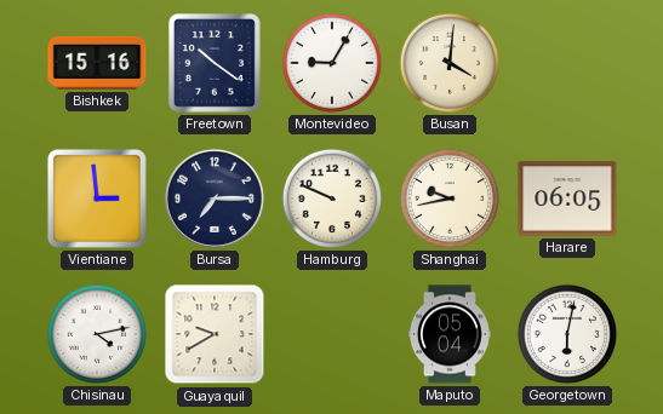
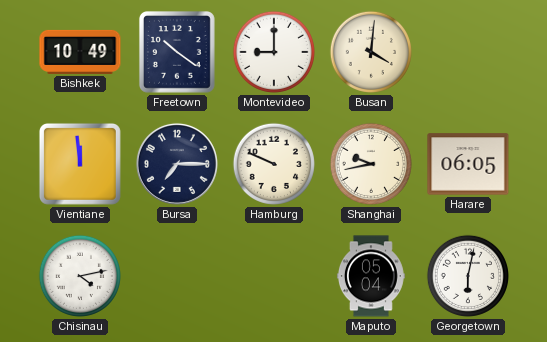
Bishkek: 15:16 -> 10:49 (80, 52)
Montevideo: 9:05 -> 9:00 (274, 52)
Vientiane: 2:59 -> 11:59 (80, 164)
Guayaquil: 9:40 -> none (215, 334)
